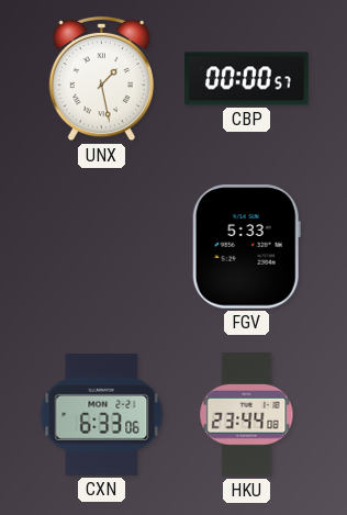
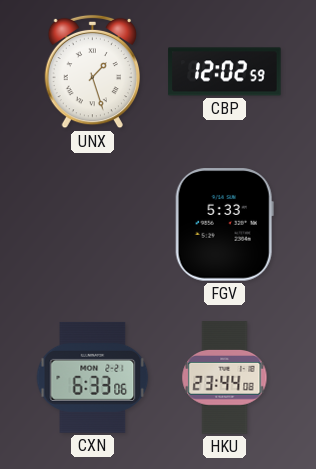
UNX: 1:28 -> 1:27 (92, 72)
CBP: 00:00 -> 12:02 (225, 72)
